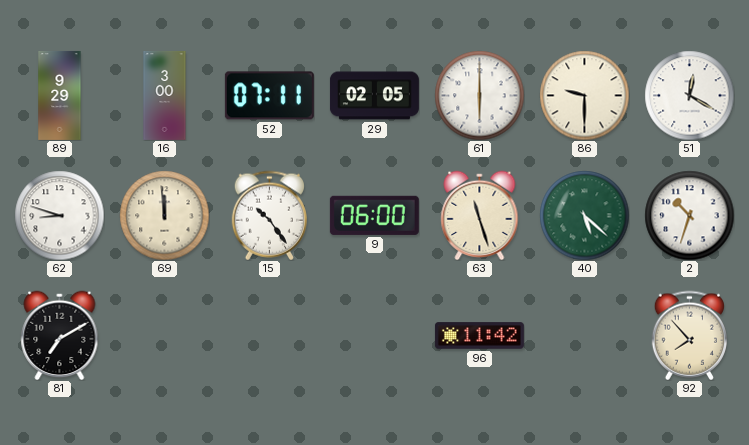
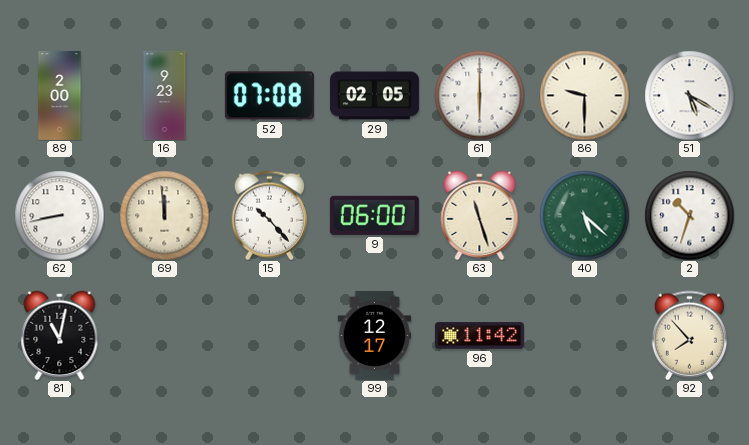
89: 9:29 -> 2:00 (60, 95)
16: 3:00 -> 9:23 (165, 95)
52: 07:11 -> 07:08 (269, 96)
51: 12:20 -> 5:20 (689, 95)
62: 8:48 -> 8:43 (59, 215)
15: 10:24 -> 10:23 (269, 215)
81: 7:10 -> 11:02 (60, 335)
99: none -> 12:17 (375, 335)
